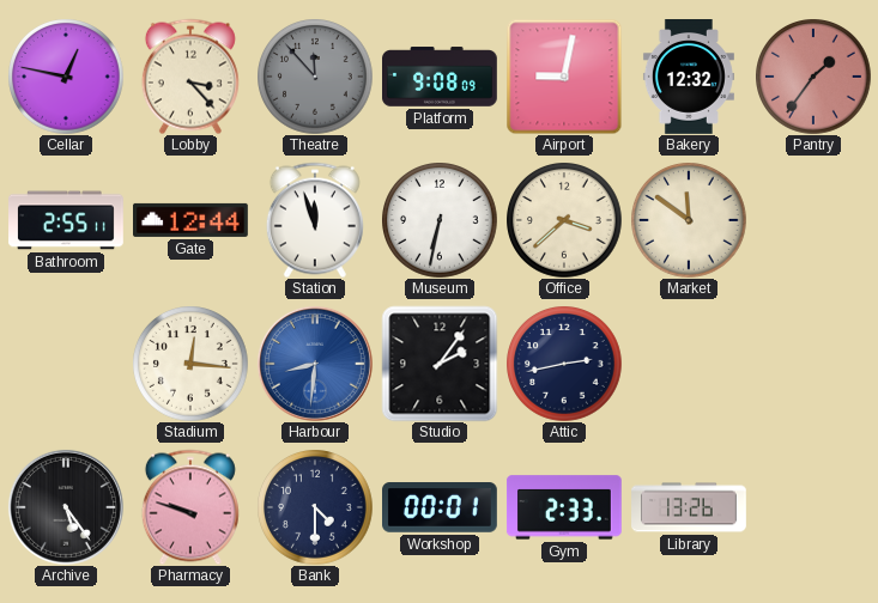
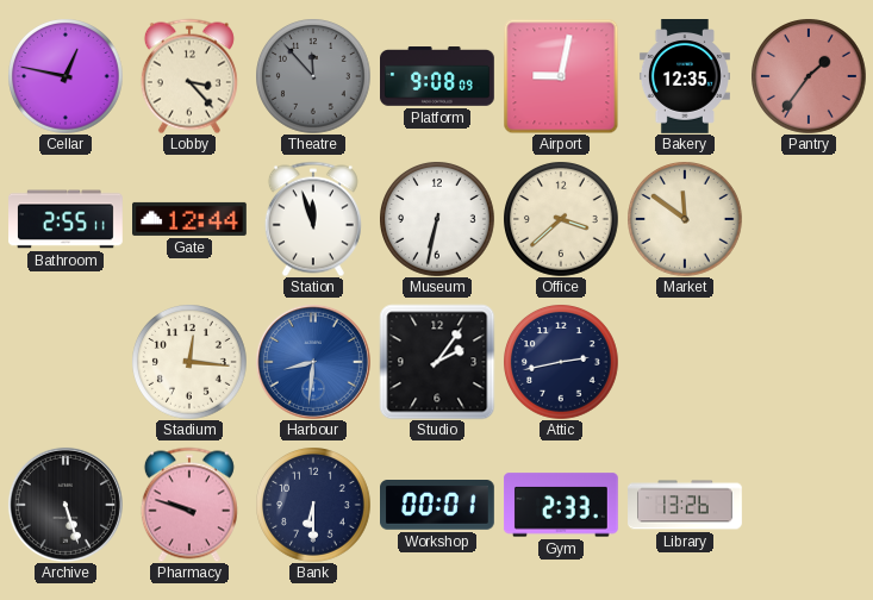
Bakery: 12:32 -> 12:35 (685, 77)
Archive: 5:24 -> 5:27 (66, 505)
Bank: 4:30 -> 6:30 (313, 505)
